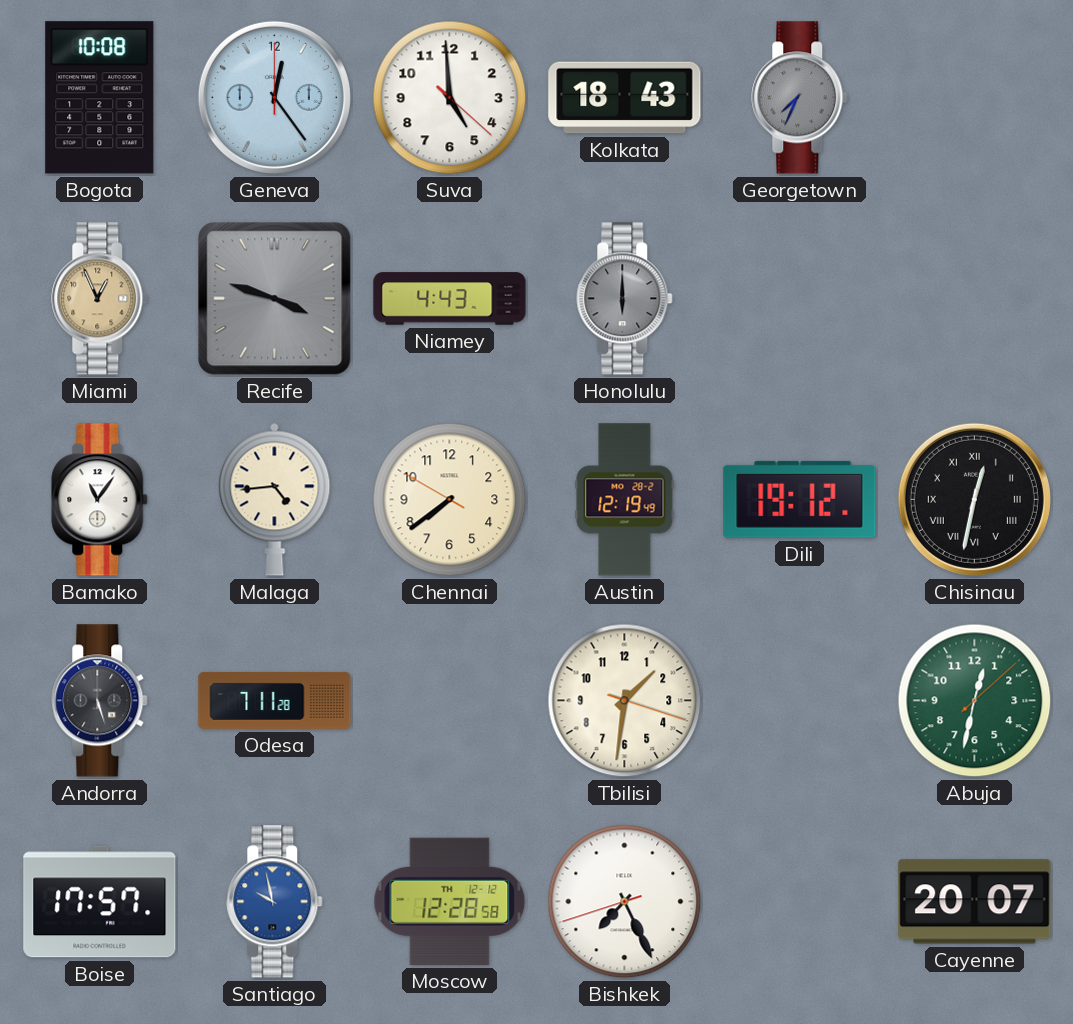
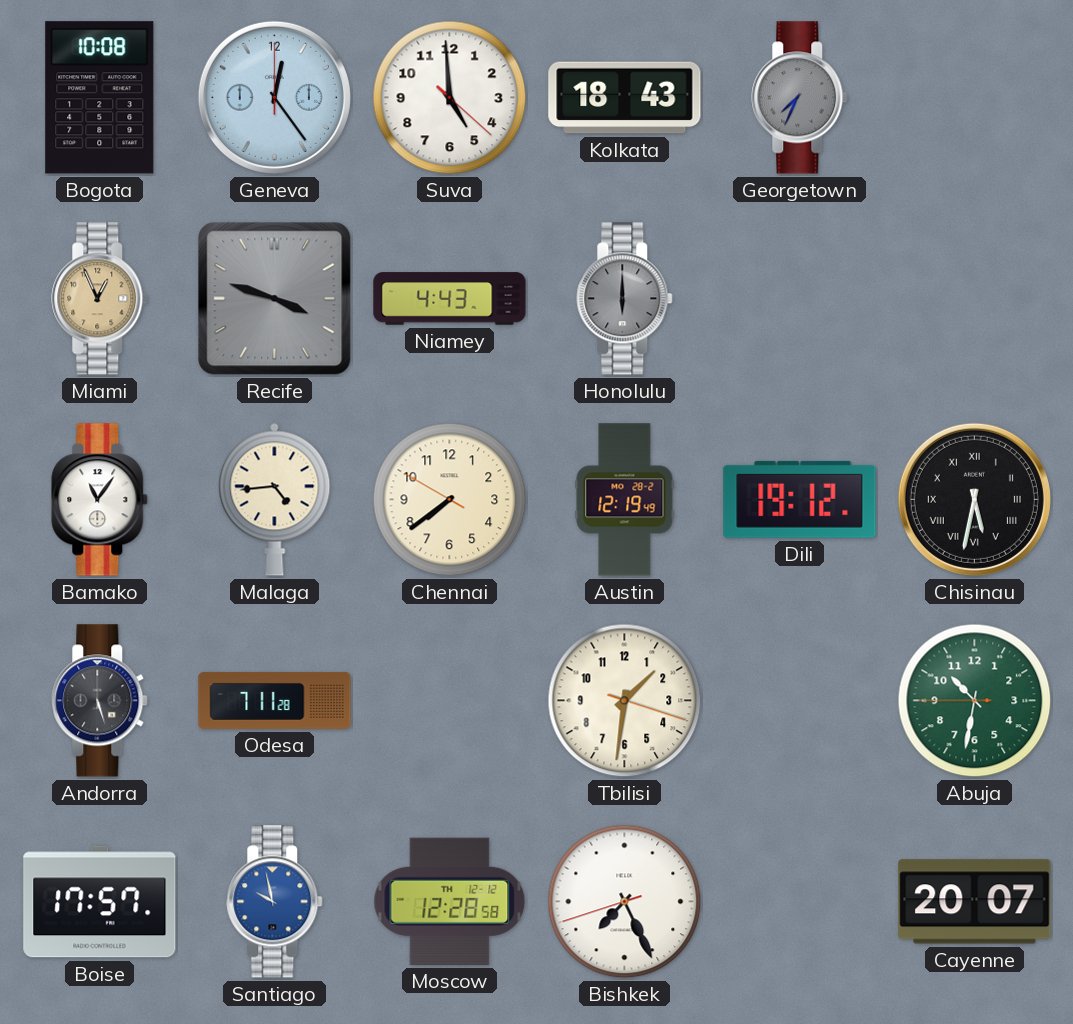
Chisinau: 12:32 -> 5:32 (974, 499)
Abuja: 12:32 -> 10:31 (975, 701)
